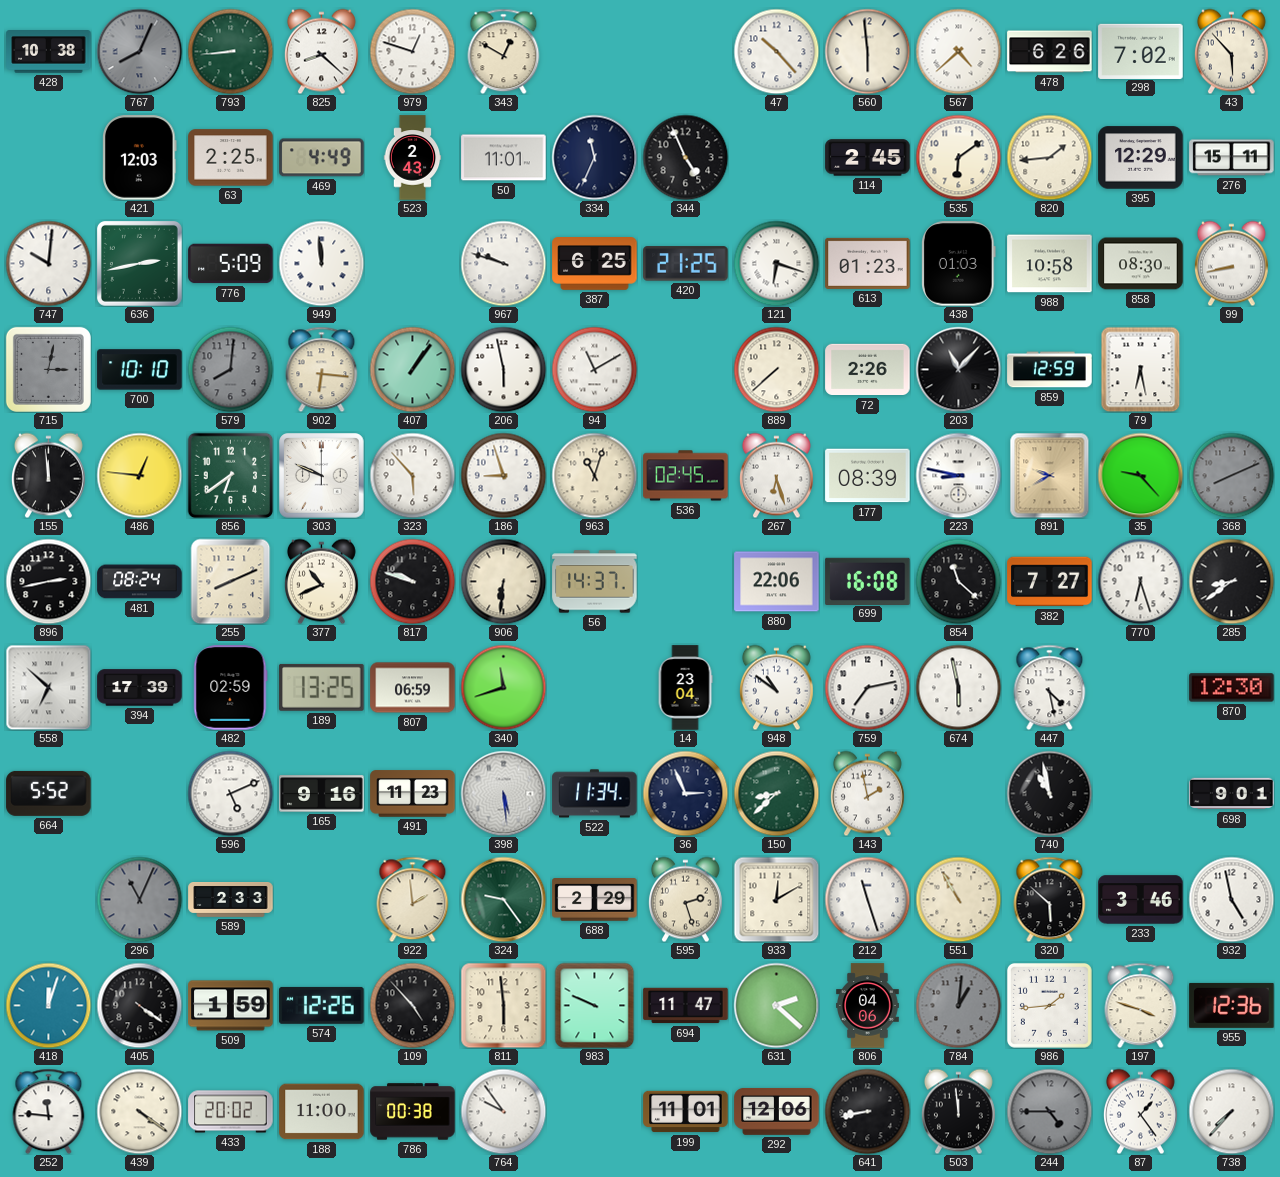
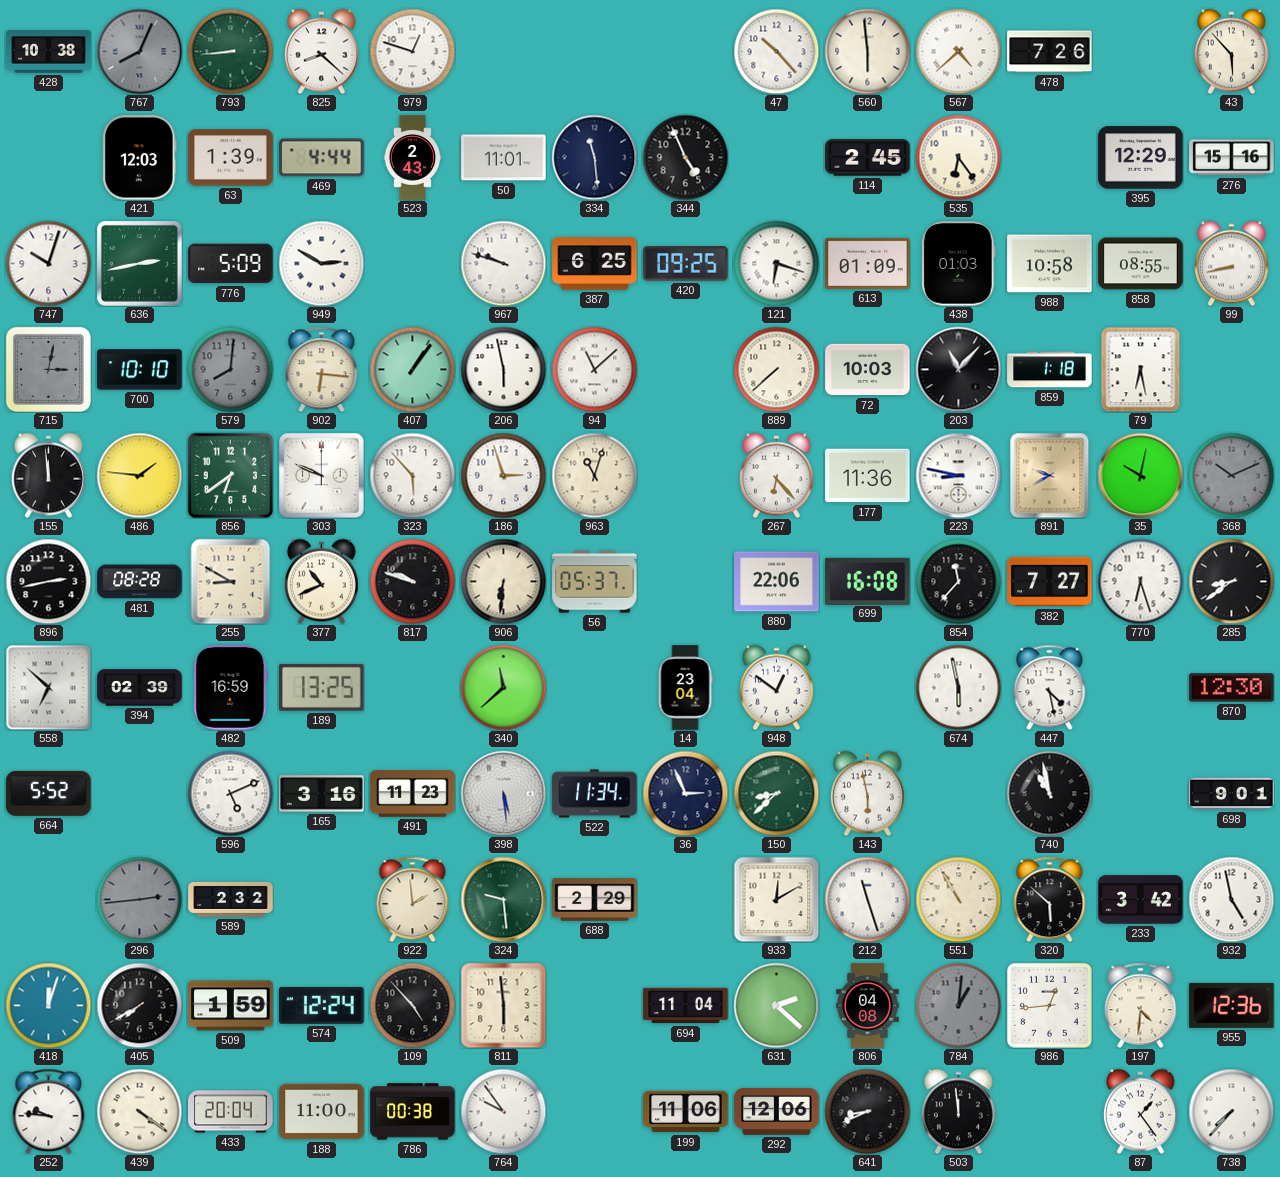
343: 12:50 -> none (504, 51)
478: 6:26 -> 7:26 (1050, 52)
298: 7:02 -> none (1141, 51)
63: 2:25 -> 1:39 (231, 158)
469: 4:49 -> 4:44 (322, 158)
334: 11:34 -> 11:29 (594, 157)
535: 6:09 -> 6:24 (958, 157)
820: 1:44 -> none (1049, 157)
276: 15:11 -> 15:16 (1232, 158)
747: 10:01 -> 10:03 (48, 263)
949: 11:59 -> 2:50 (321, 263)
420: 21:25 -> 09:25 (686, 264)
613: 01:23 -> 01:09 (868, 263)
858: 08:30 -> 08:55 (1141, 264)
94: 11:10 -> 11:08 (594, 369)
72: 2:26 -> 10:03 (868, 370)
859: 12:59 -> 1:18 (1050, 370)
486: 12:46 -> 1:46 (139, 475)
186: 8:57 -> 2:57 (503, 475)
536: 02:45 -> none (686, 476)
267: 6:27 -> 6:23 (776, 475)
177: 08:39 -> 11:36 (868, 476)
35: 9:23 -> 10:02 (1140, 475)
368: 8:11 -> 10:11 (1231, 475)
481: 08:24 -> 08:28 (140, 582)
255: 8:11 -> 8:50 (231, 581)
56: 14:37 -> 05:37 (595, 582)
854: 11:22 -> 11:37 (958, 581)
394: 17:39 -> 02:39 (140, 688)
482: 02:59 -> 16:59 (231, 688)
807: 06:59 -> none (413, 688)
340: 11:42 -> 11:38 (503, 687)
948: 10:51 -> 12:51 (776, 687)
759: 7:13 -> none (867, 687)
165: 9:16 -> 3:16 (322, 794)
143: 1:58 -> 5:58 (867, 793)
296: 11:04 -> 2:44 (139, 899)
589: 2:33 -> 2:32 (231, 900)
324: 9:24 -> 9:29 (503, 899)
595: 2:27 -> none (685, 899)
233: 3:46 -> 3:42 (1141, 900)
405: 4:21 -> 7:40 (139, 1005)
574: 12:26 -> 12:24 (322, 1005)
983: 9:49 -> none (595, 1005)
694: 11:47 -> 11:04 (686, 1006)
806: 04:06 -> 04:08 (868, 1006)
986: 1:44 -> 12:44 (1049, 1005)
197: 3:48 -> 4:31 (1141, 1005)
252: 11:46 -> 9:46 (49, 1111)
433: 20:02 -> 20:04 (231, 1112)
199: 11:01 -> 11:06 (686, 1112)
641: 8:43 -> 8:41 (867, 1111)
244: 4:45 -> none (1049, 1111)
